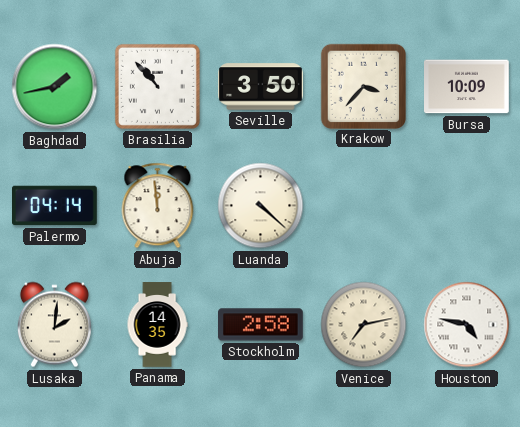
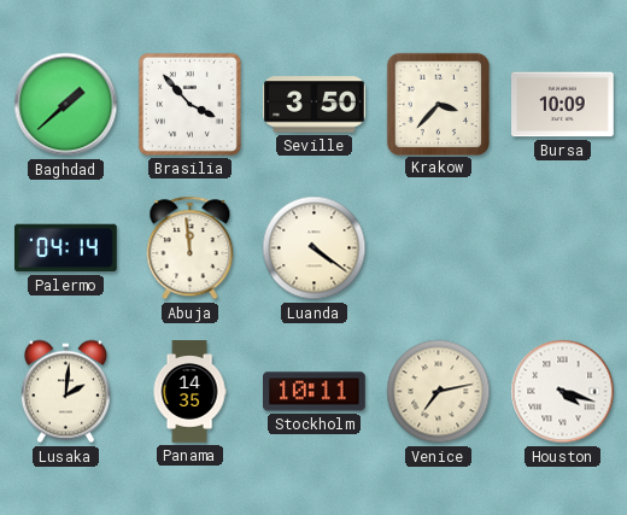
Baghdad: 1:43 -> 1:38 (66, 105)
Brasilia: 10:53 -> 3:53 (189, 104)
Luanda: 4:22 -> 4:21 (315, 248)
Stockholm: 2:58 -> 10:11 (315, 392)
Houston: 4:47 -> 4:18 (563, 392)
